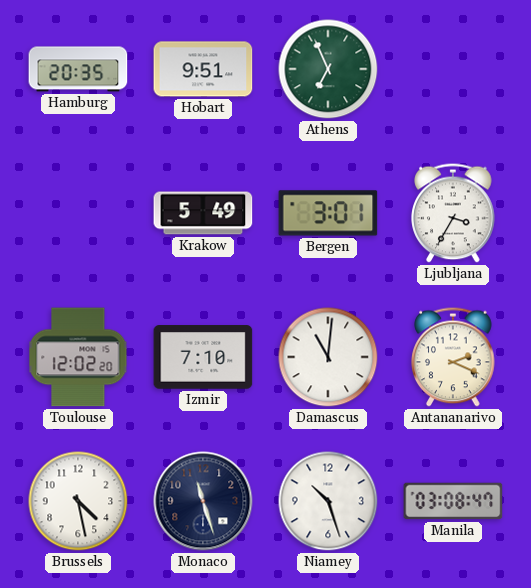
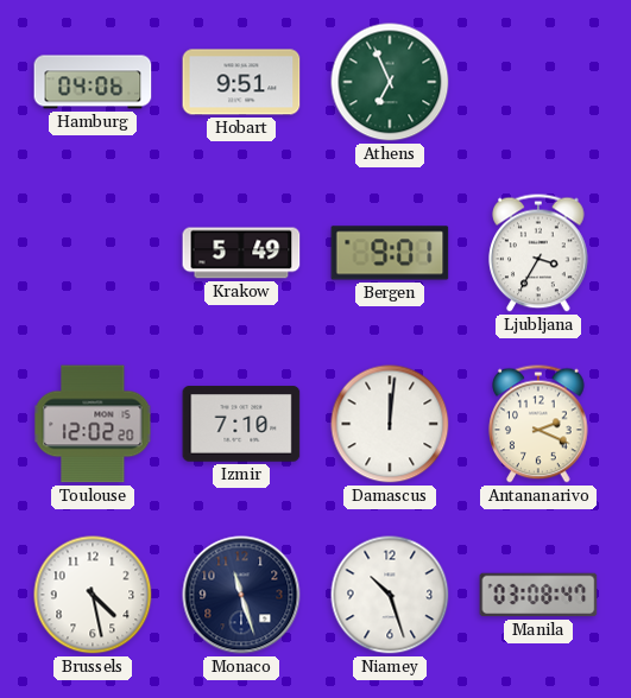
Hamburg: 20:35 -> 04:06 (93, 82)
Bergen: 3:01 -> 9:01 (390, 253)
Damascus: 11:01 -> 12:01 (390, 424)
